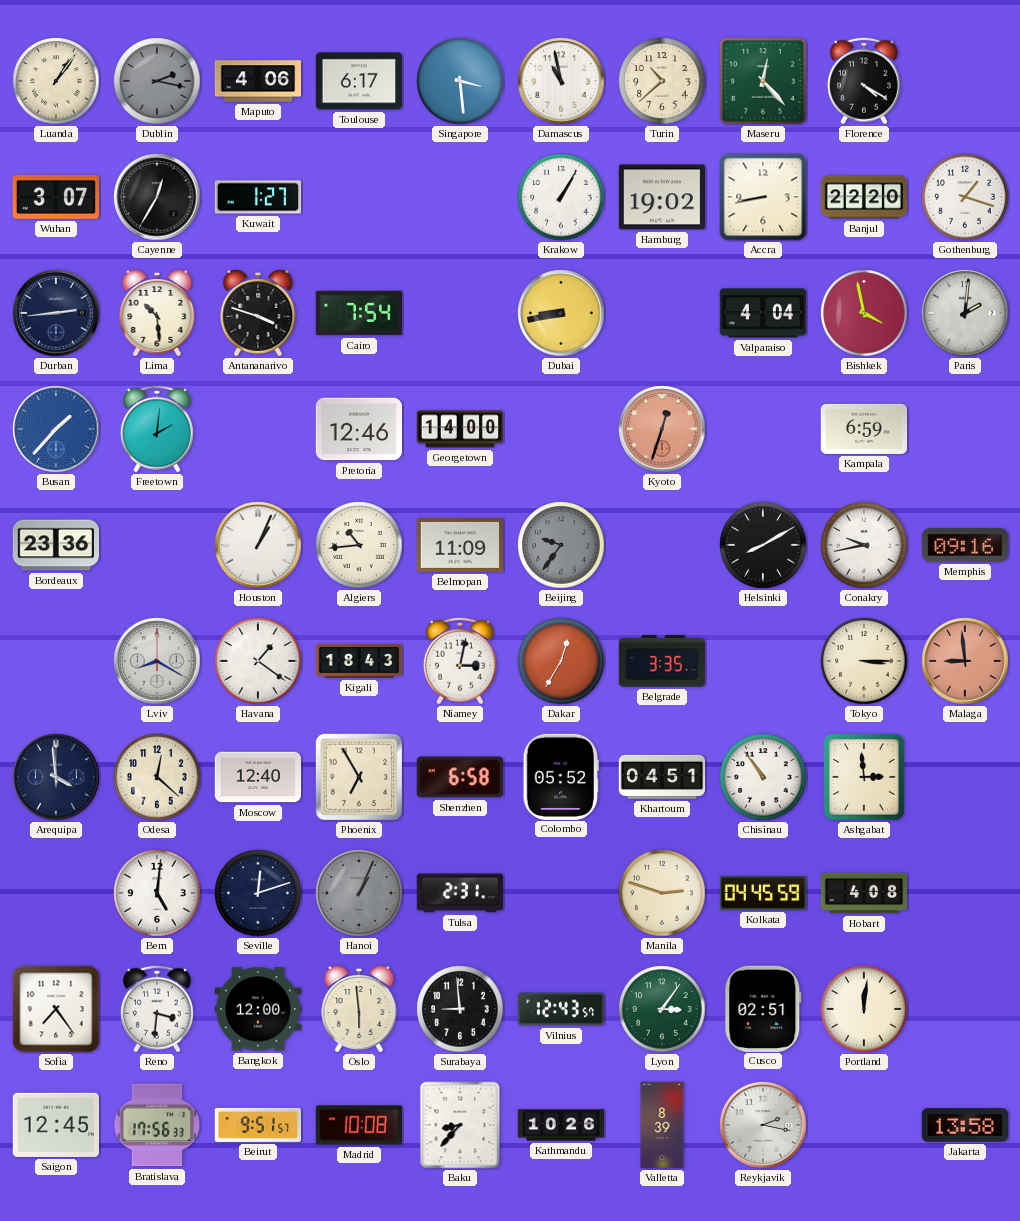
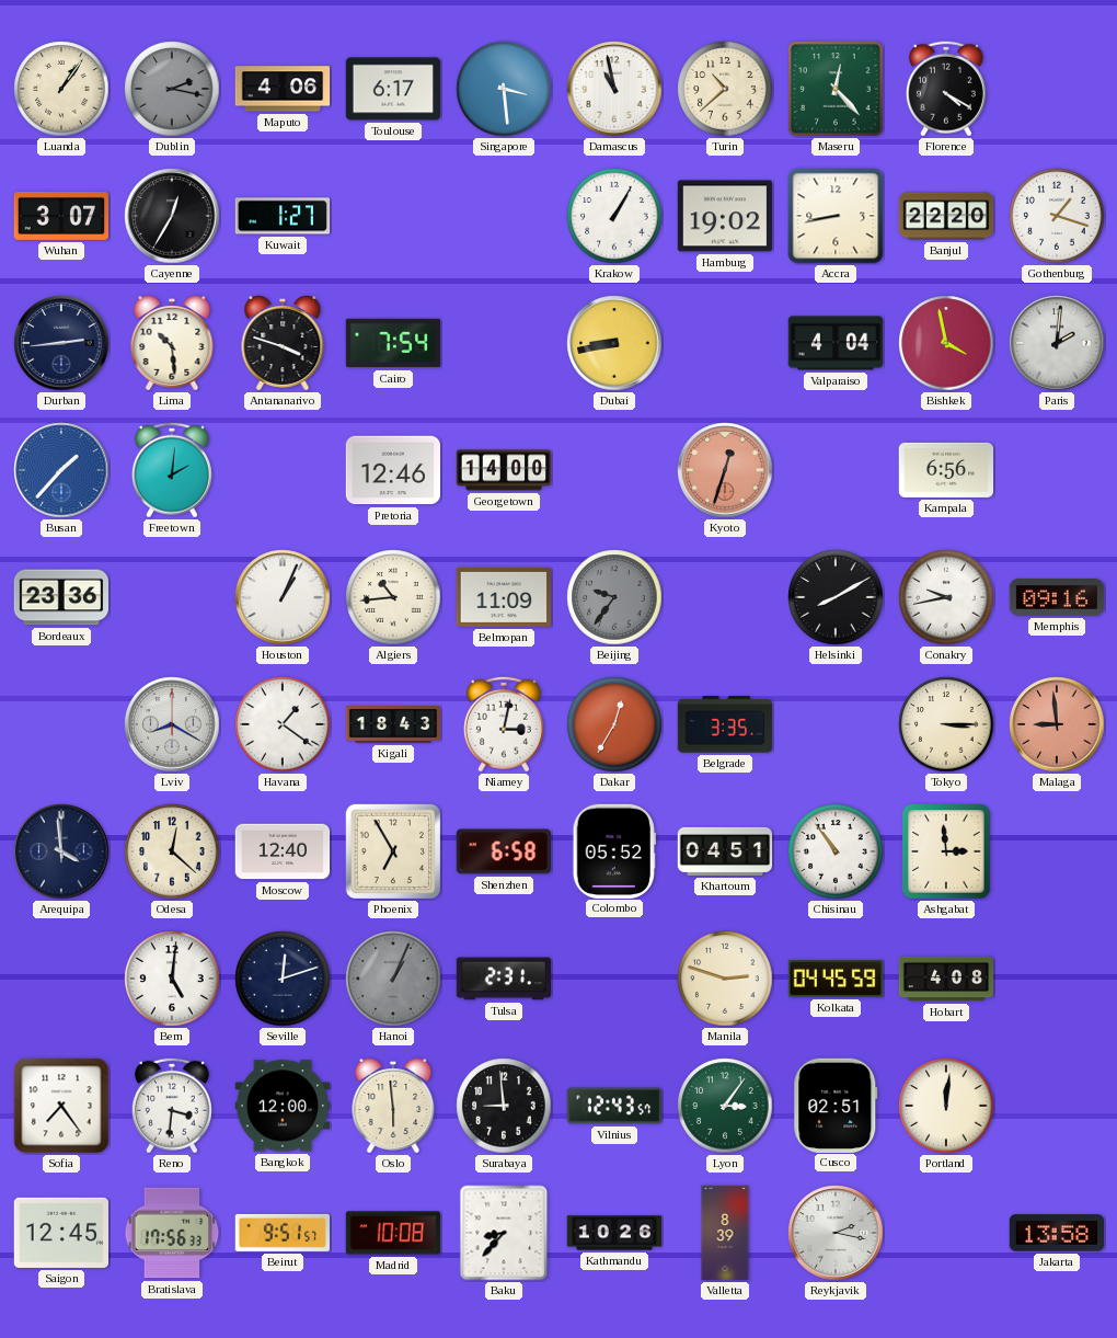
Kampala: 6:59 -> 6:56 (946, 470)
